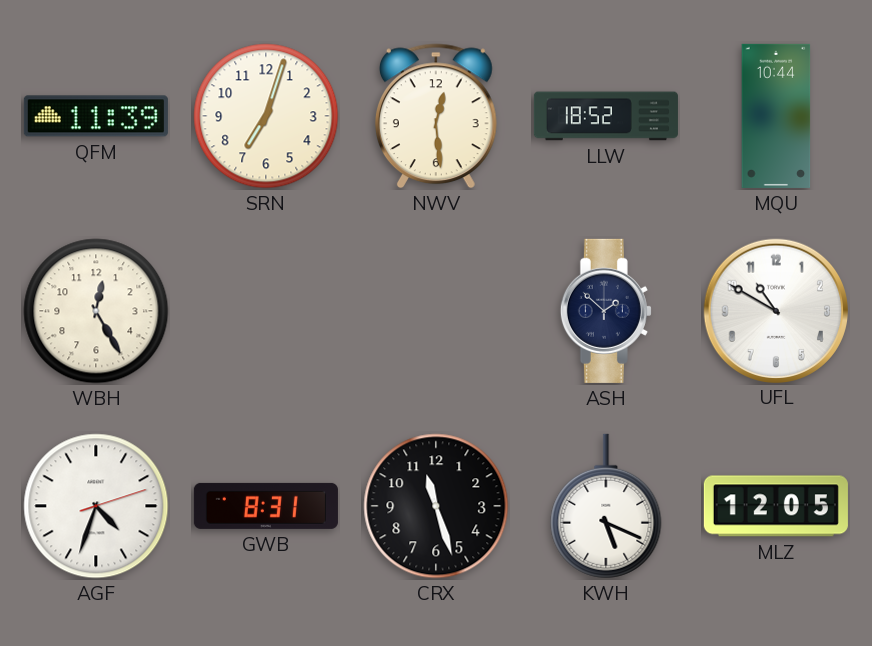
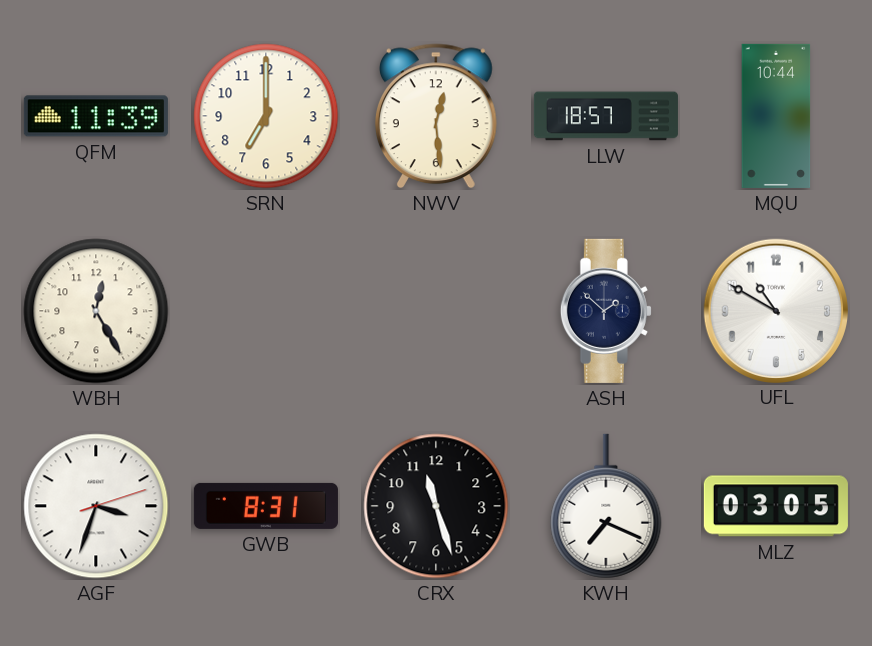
SRN: 7:03 -> 7:00 (266, 116)
LLW: 18:52 -> 18:57 (606, 116)
AGF: 4:33 -> 3:33 (96, 506)
KWH: 5:19 -> 7:19 (606, 506)
MLZ: 12:05 -> 03:05 (776, 506)
